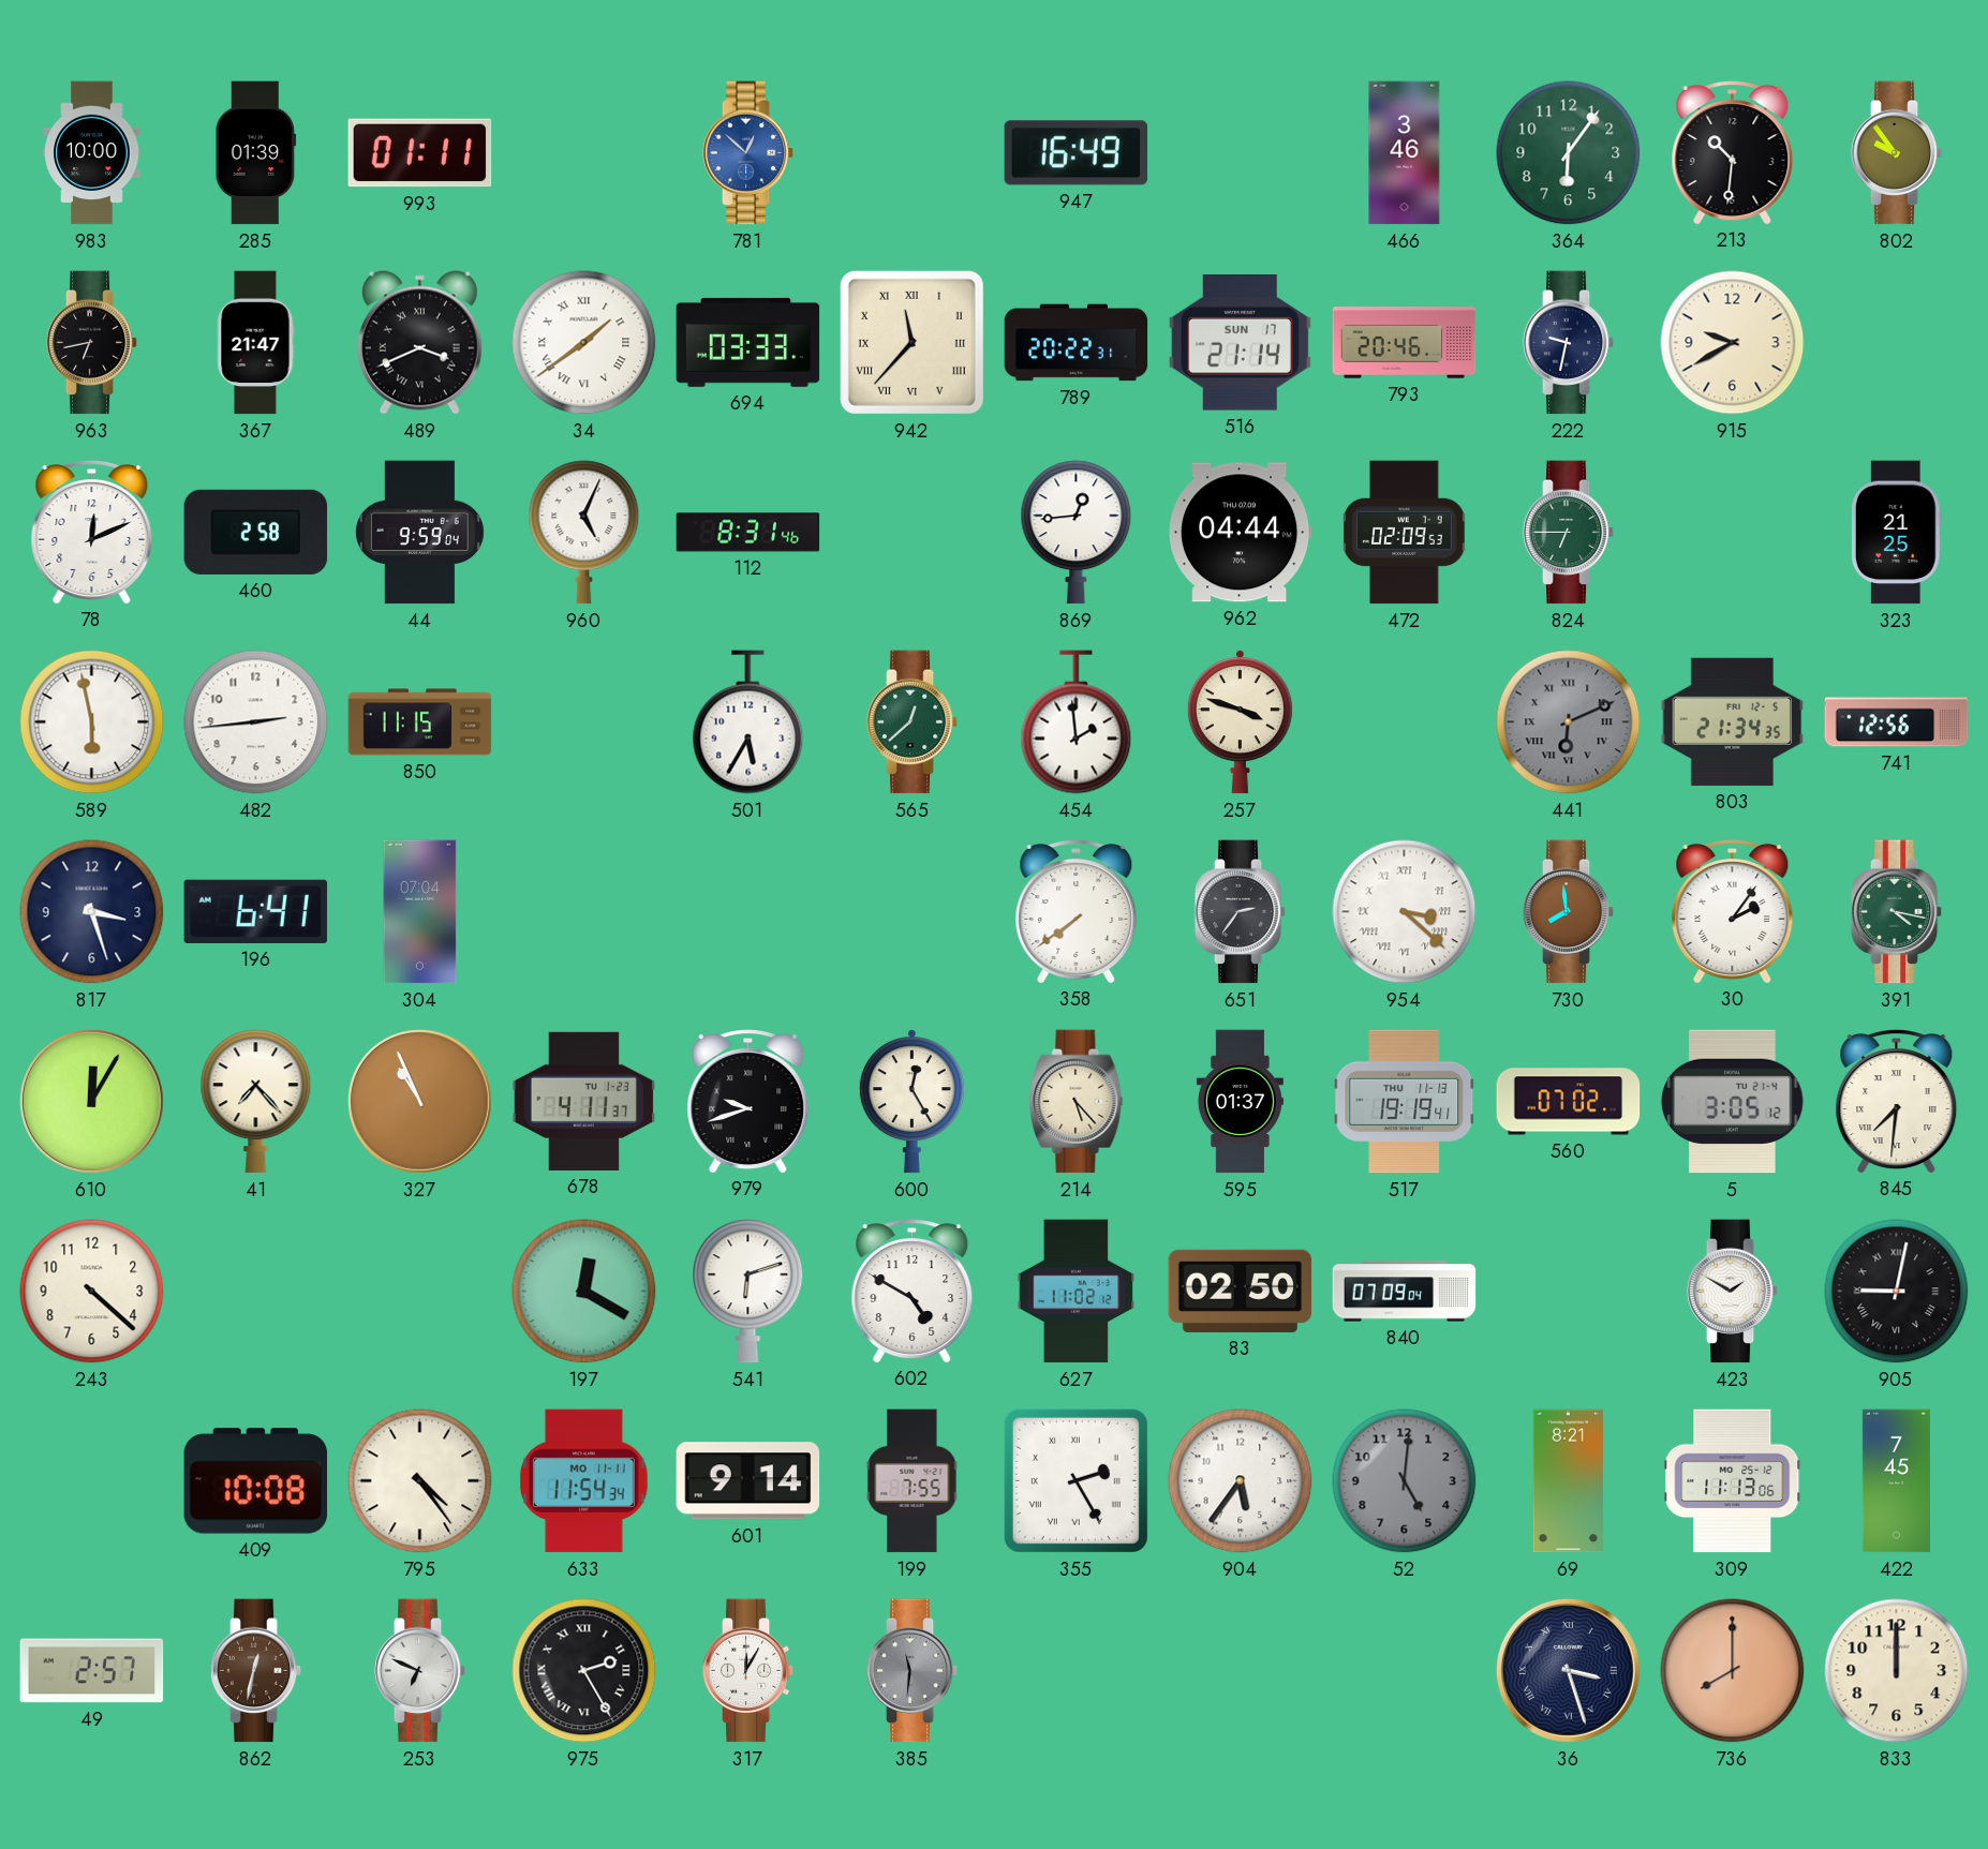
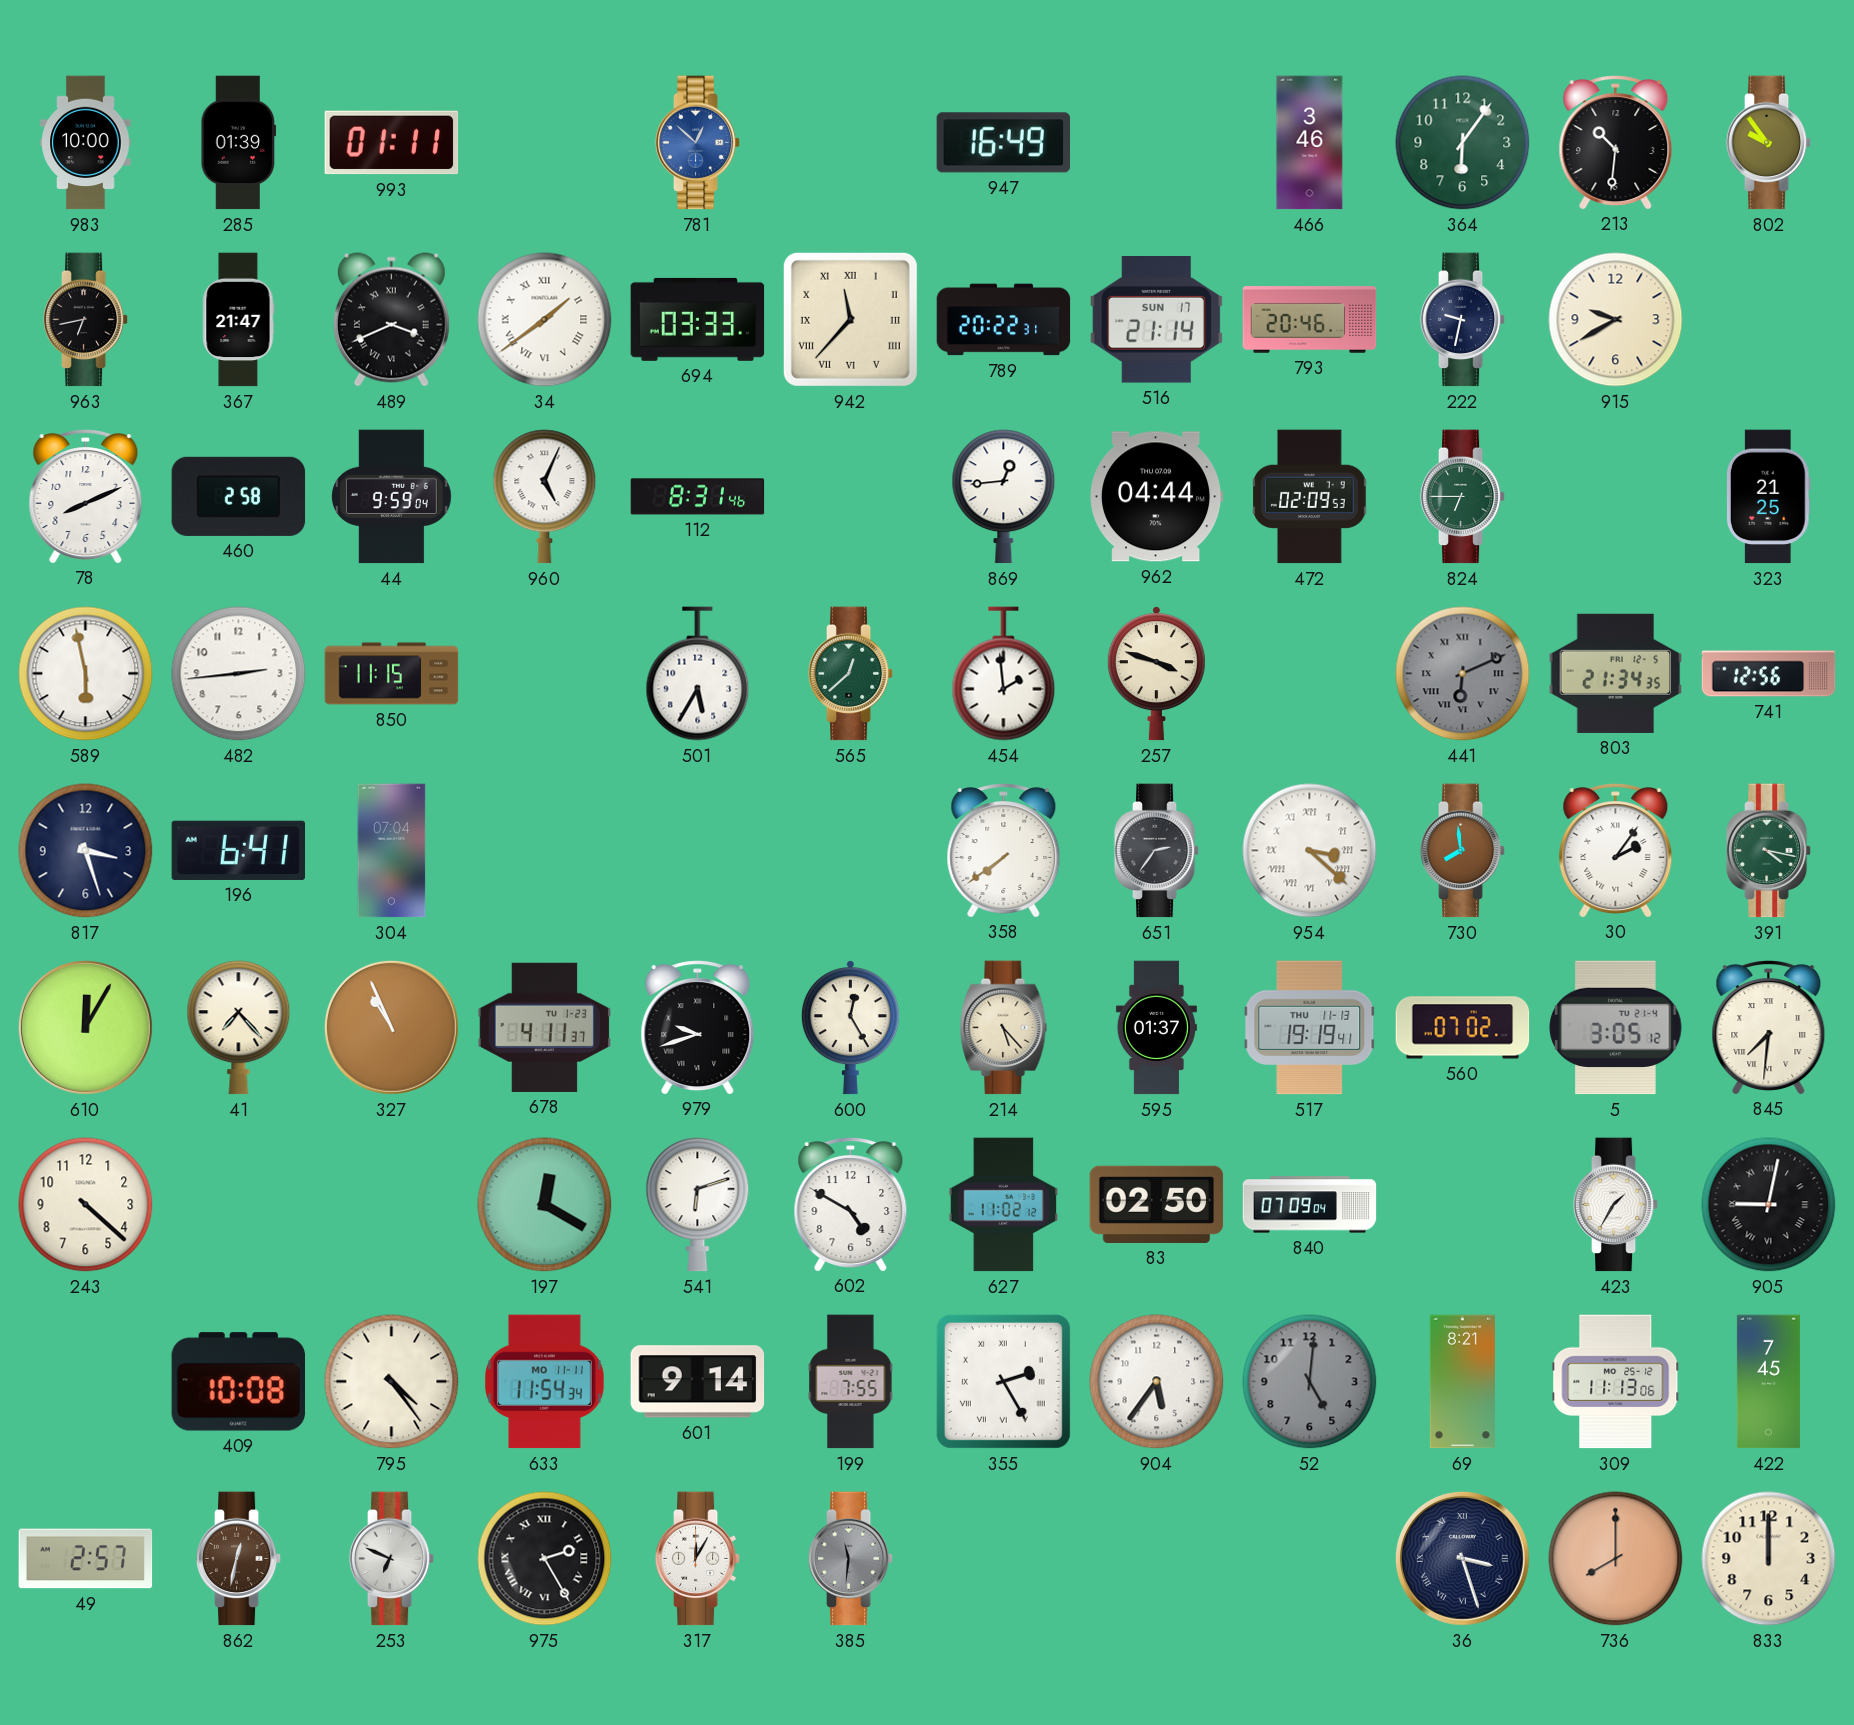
78: 12:11 -> 8:11 (86, 496)
423: 1:50 -> 1:35 (1616, 1205)
